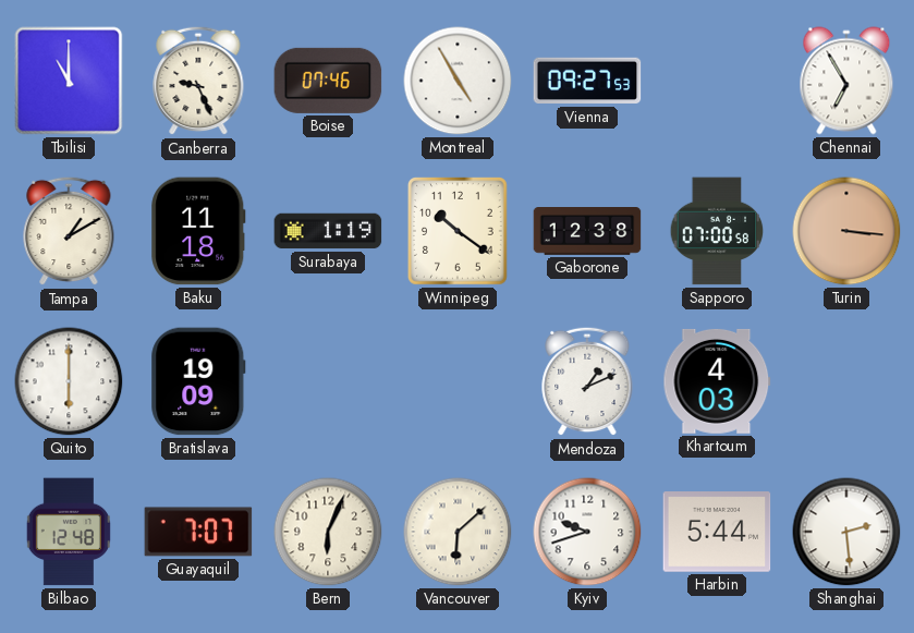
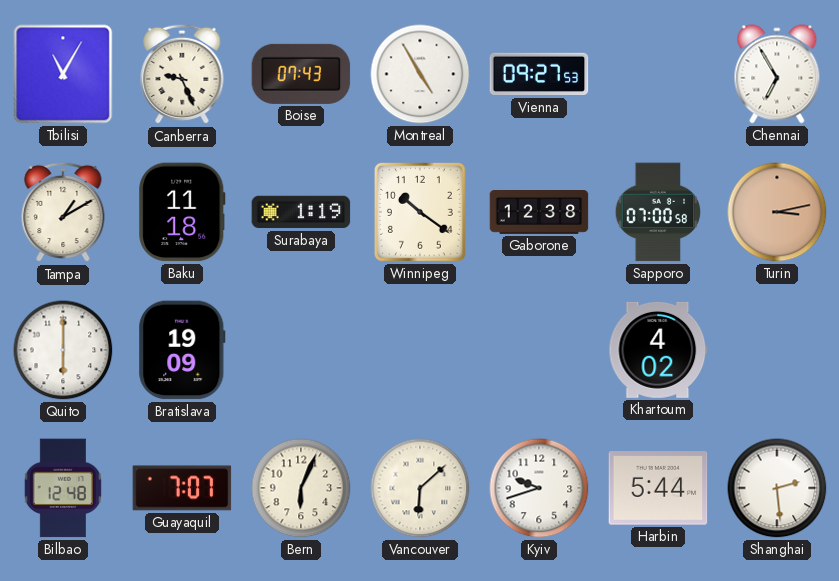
Tbilisi: 11:00 -> 11:05 (63, 74)
Boise: 07:46 -> 07:43 (301, 74)
Turin: 3:16 -> 3:13 (777, 212)
Mendoza: 1:11 -> none (587, 381)
Khartoum: 4:03 -> 4:02 (658, 350)
